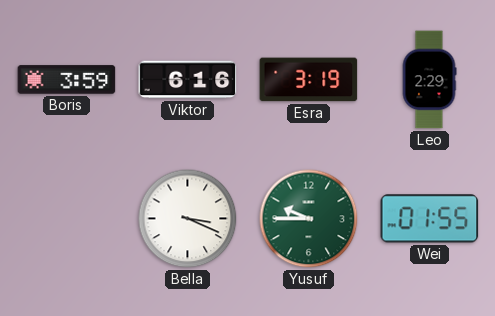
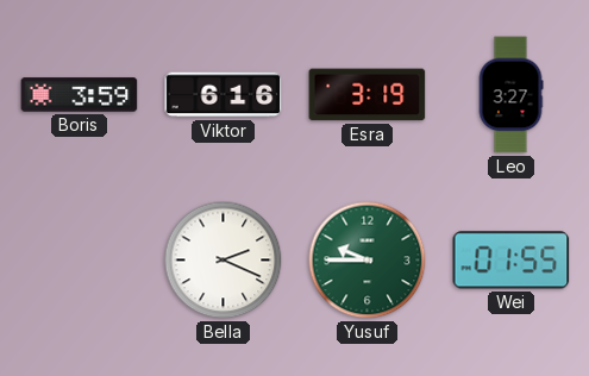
Leo: 2:29 -> 3:27 (510, 95)
Bella: 3:19 -> 2:19 (224, 261)
